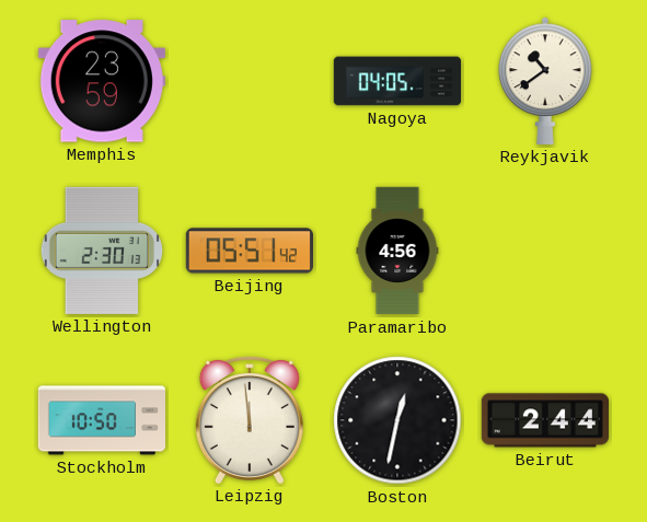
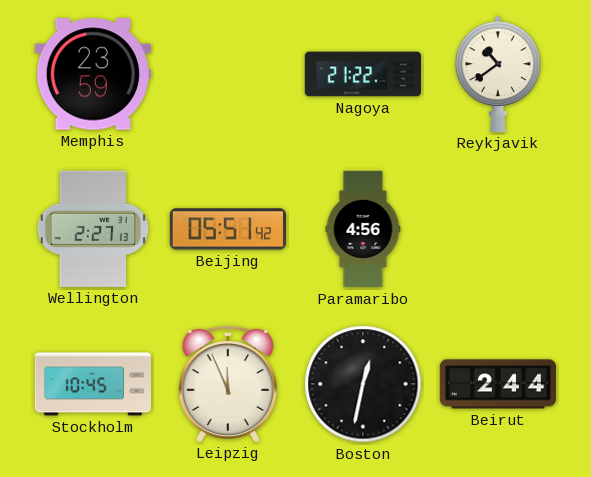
Nagoya: 04:05 -> 21:22 (363, 74)
Wellington: 2:30 -> 2:27 (93, 229)
Stockholm: 10:50 -> 10:45 (92, 384)
Leipzig: 11:59 -> 11:56 (228, 383)
